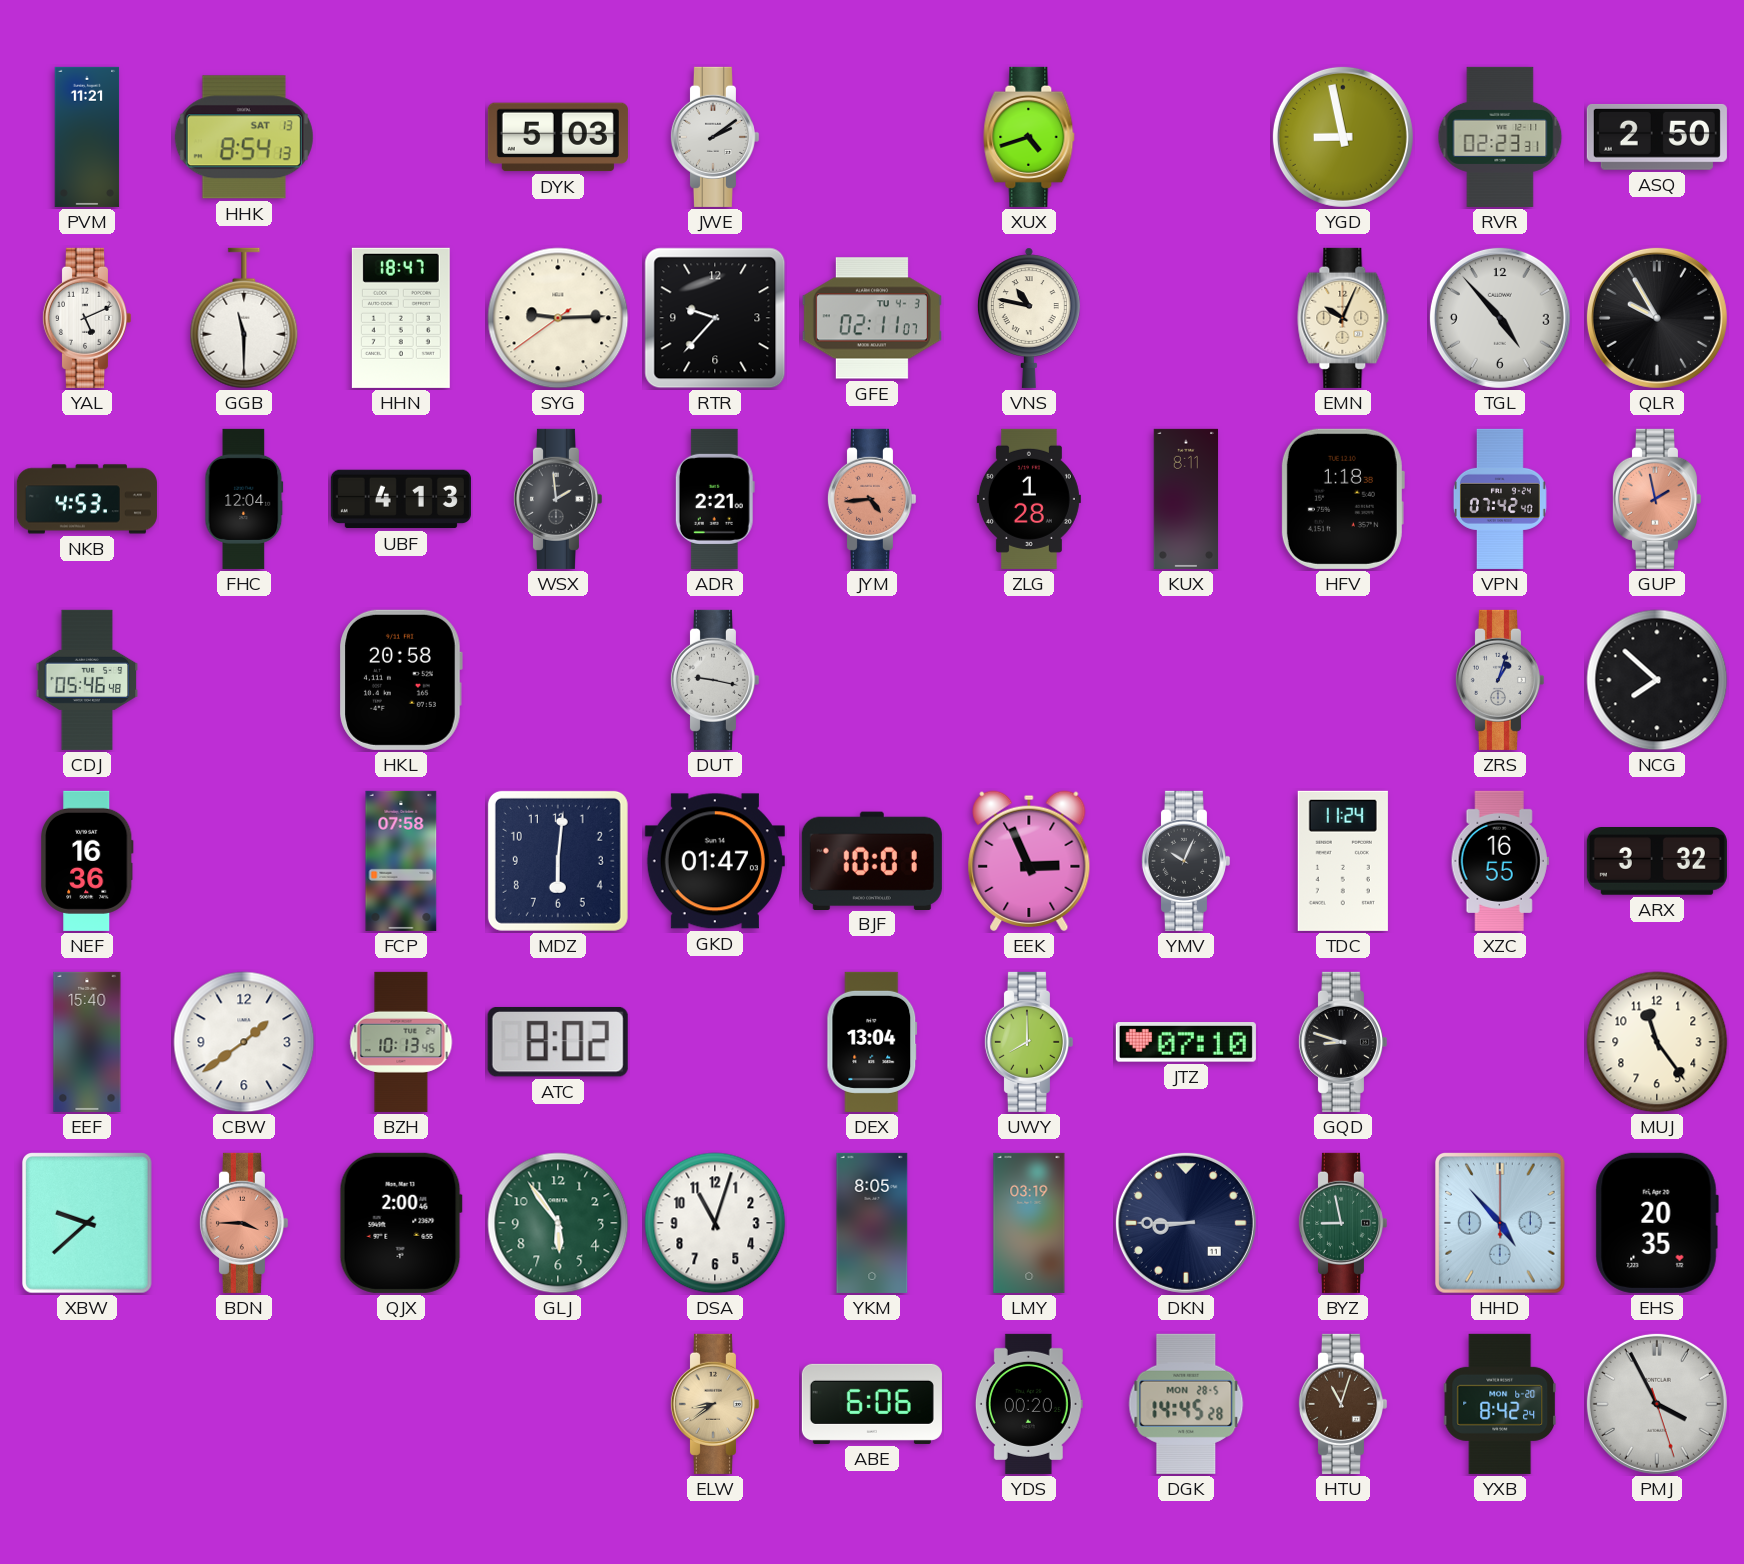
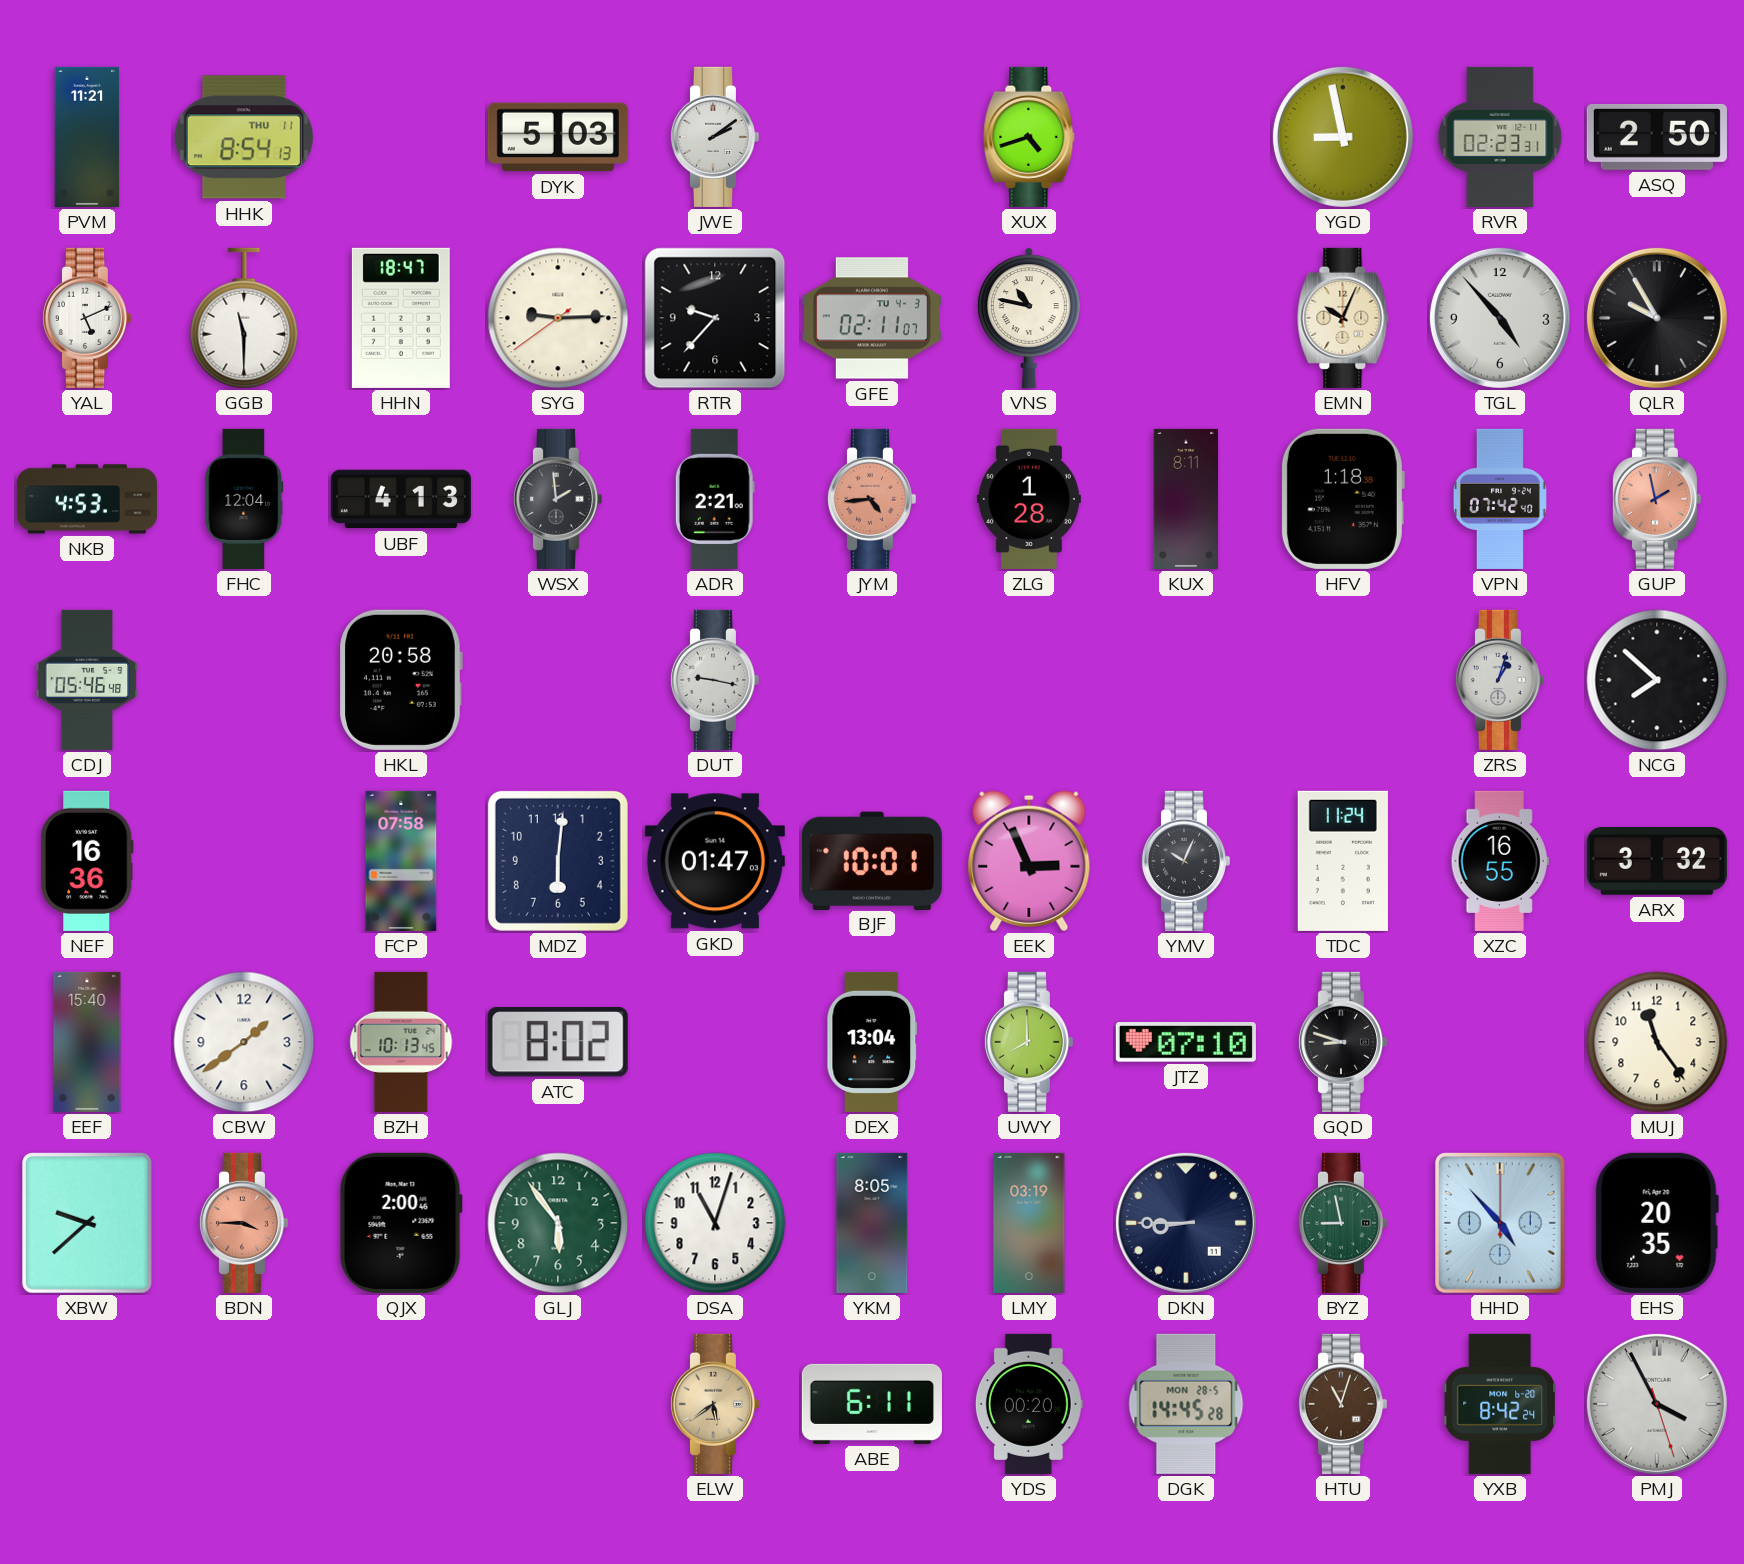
HHK date: SAT 13 -> THU 11 (244, 137)
ELW: 8:39 -> 5:39 (714, 1404)
ABE: 6:06 -> 6:11 (872, 1404)
